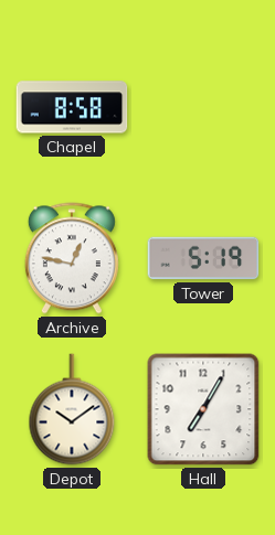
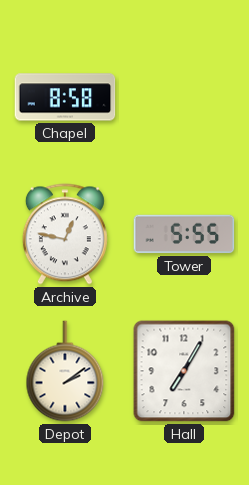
Tower: 5:19 -> 5:55 (184, 234)
Depot: 10:09 -> 2:09 (65, 371)
